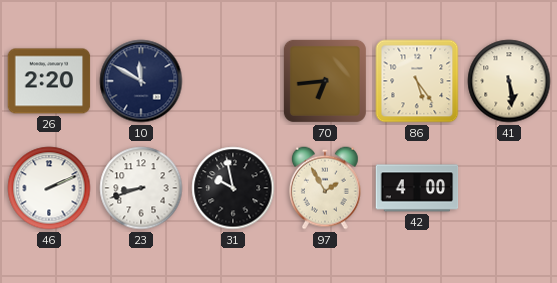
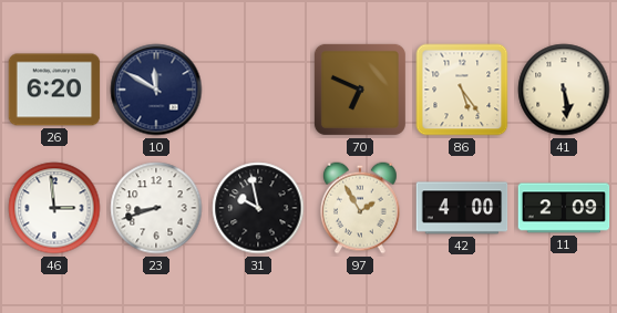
26: 2:20 -> 6:20 (54, 90)
70: 6:44 -> 6:49 (360, 90)
46: 2:11 -> 2:59 (54, 208)
11: none -> 2:09 (564, 208)
